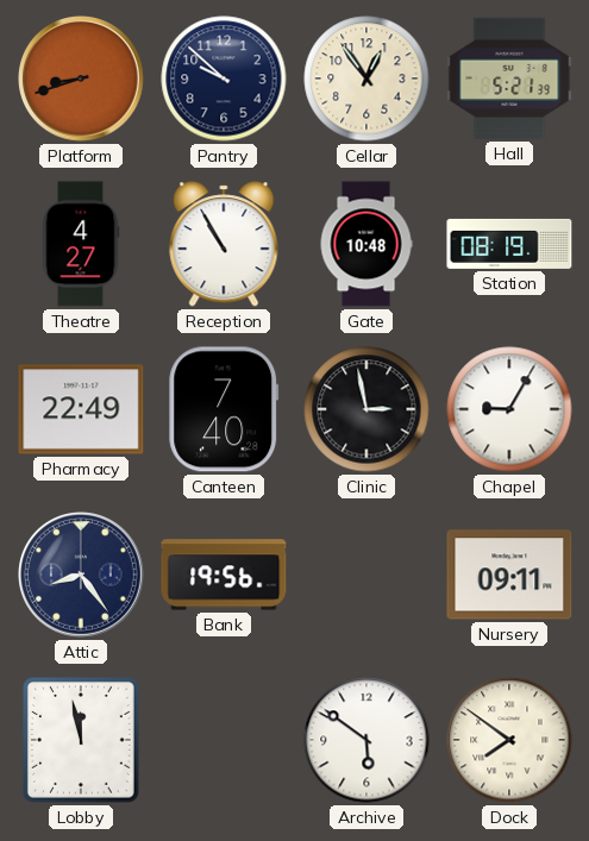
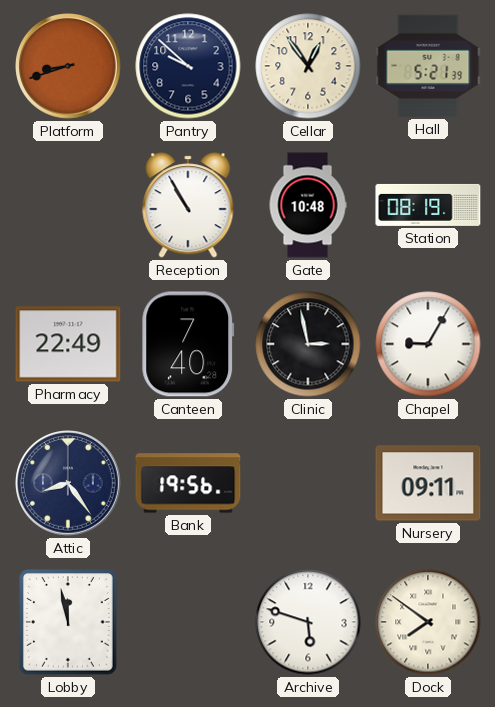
Theatre: 4:27 -> none (81, 244)
Archive: 5:51 -> 5:48 (308, 622)
